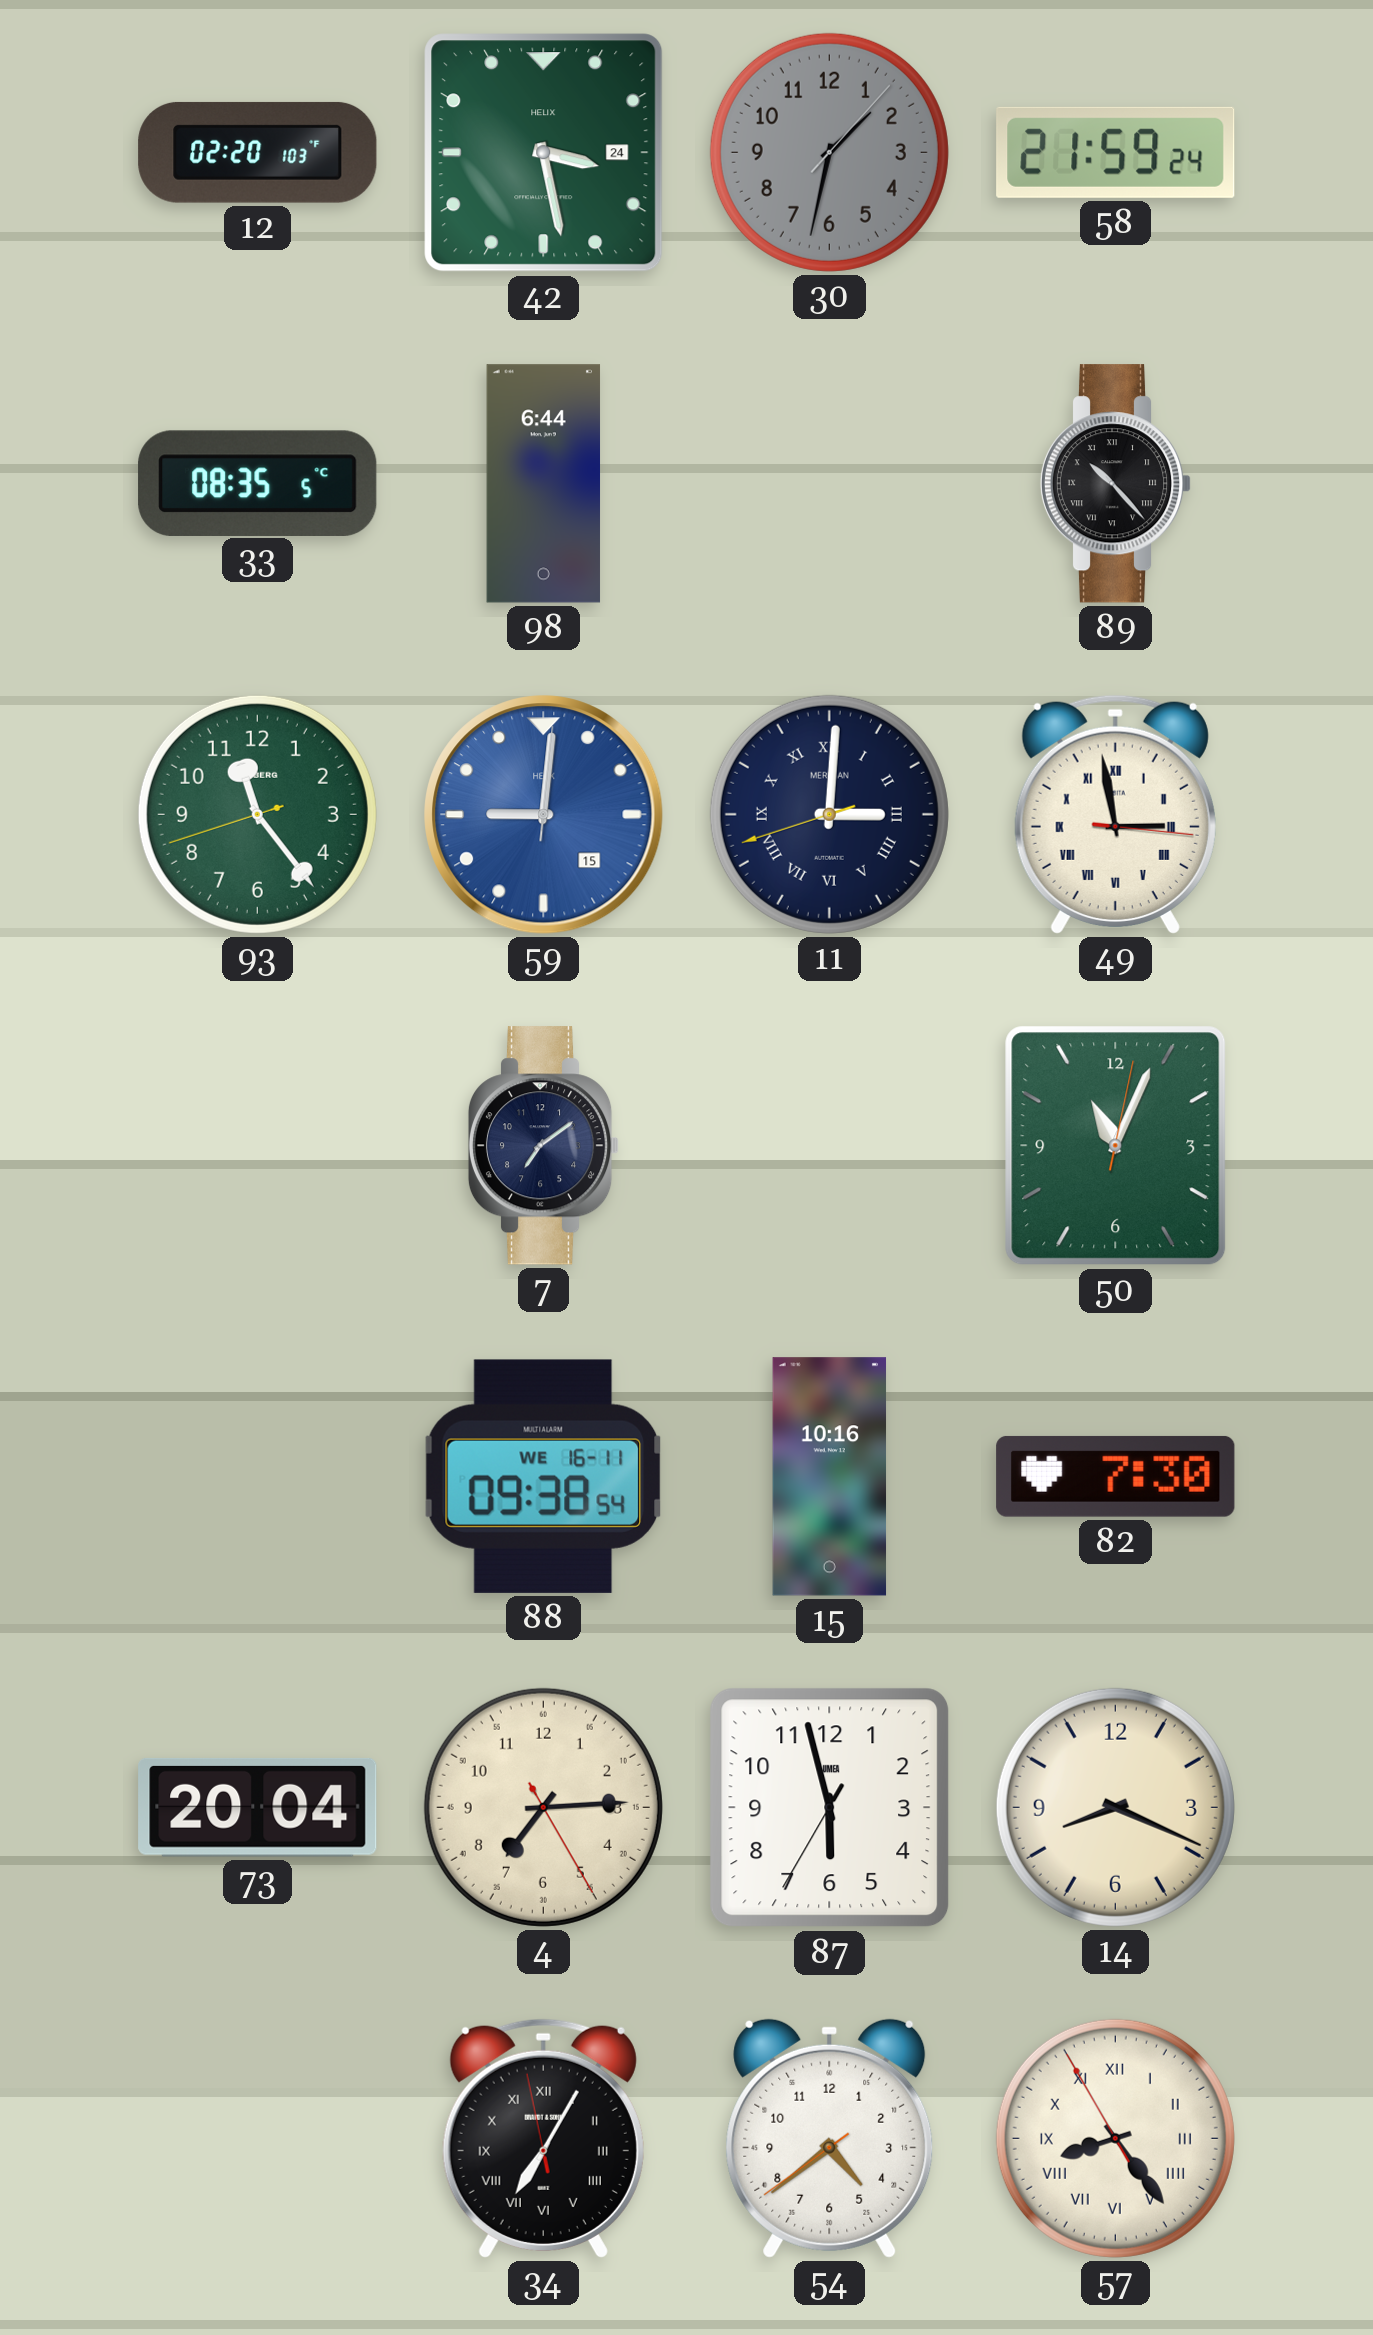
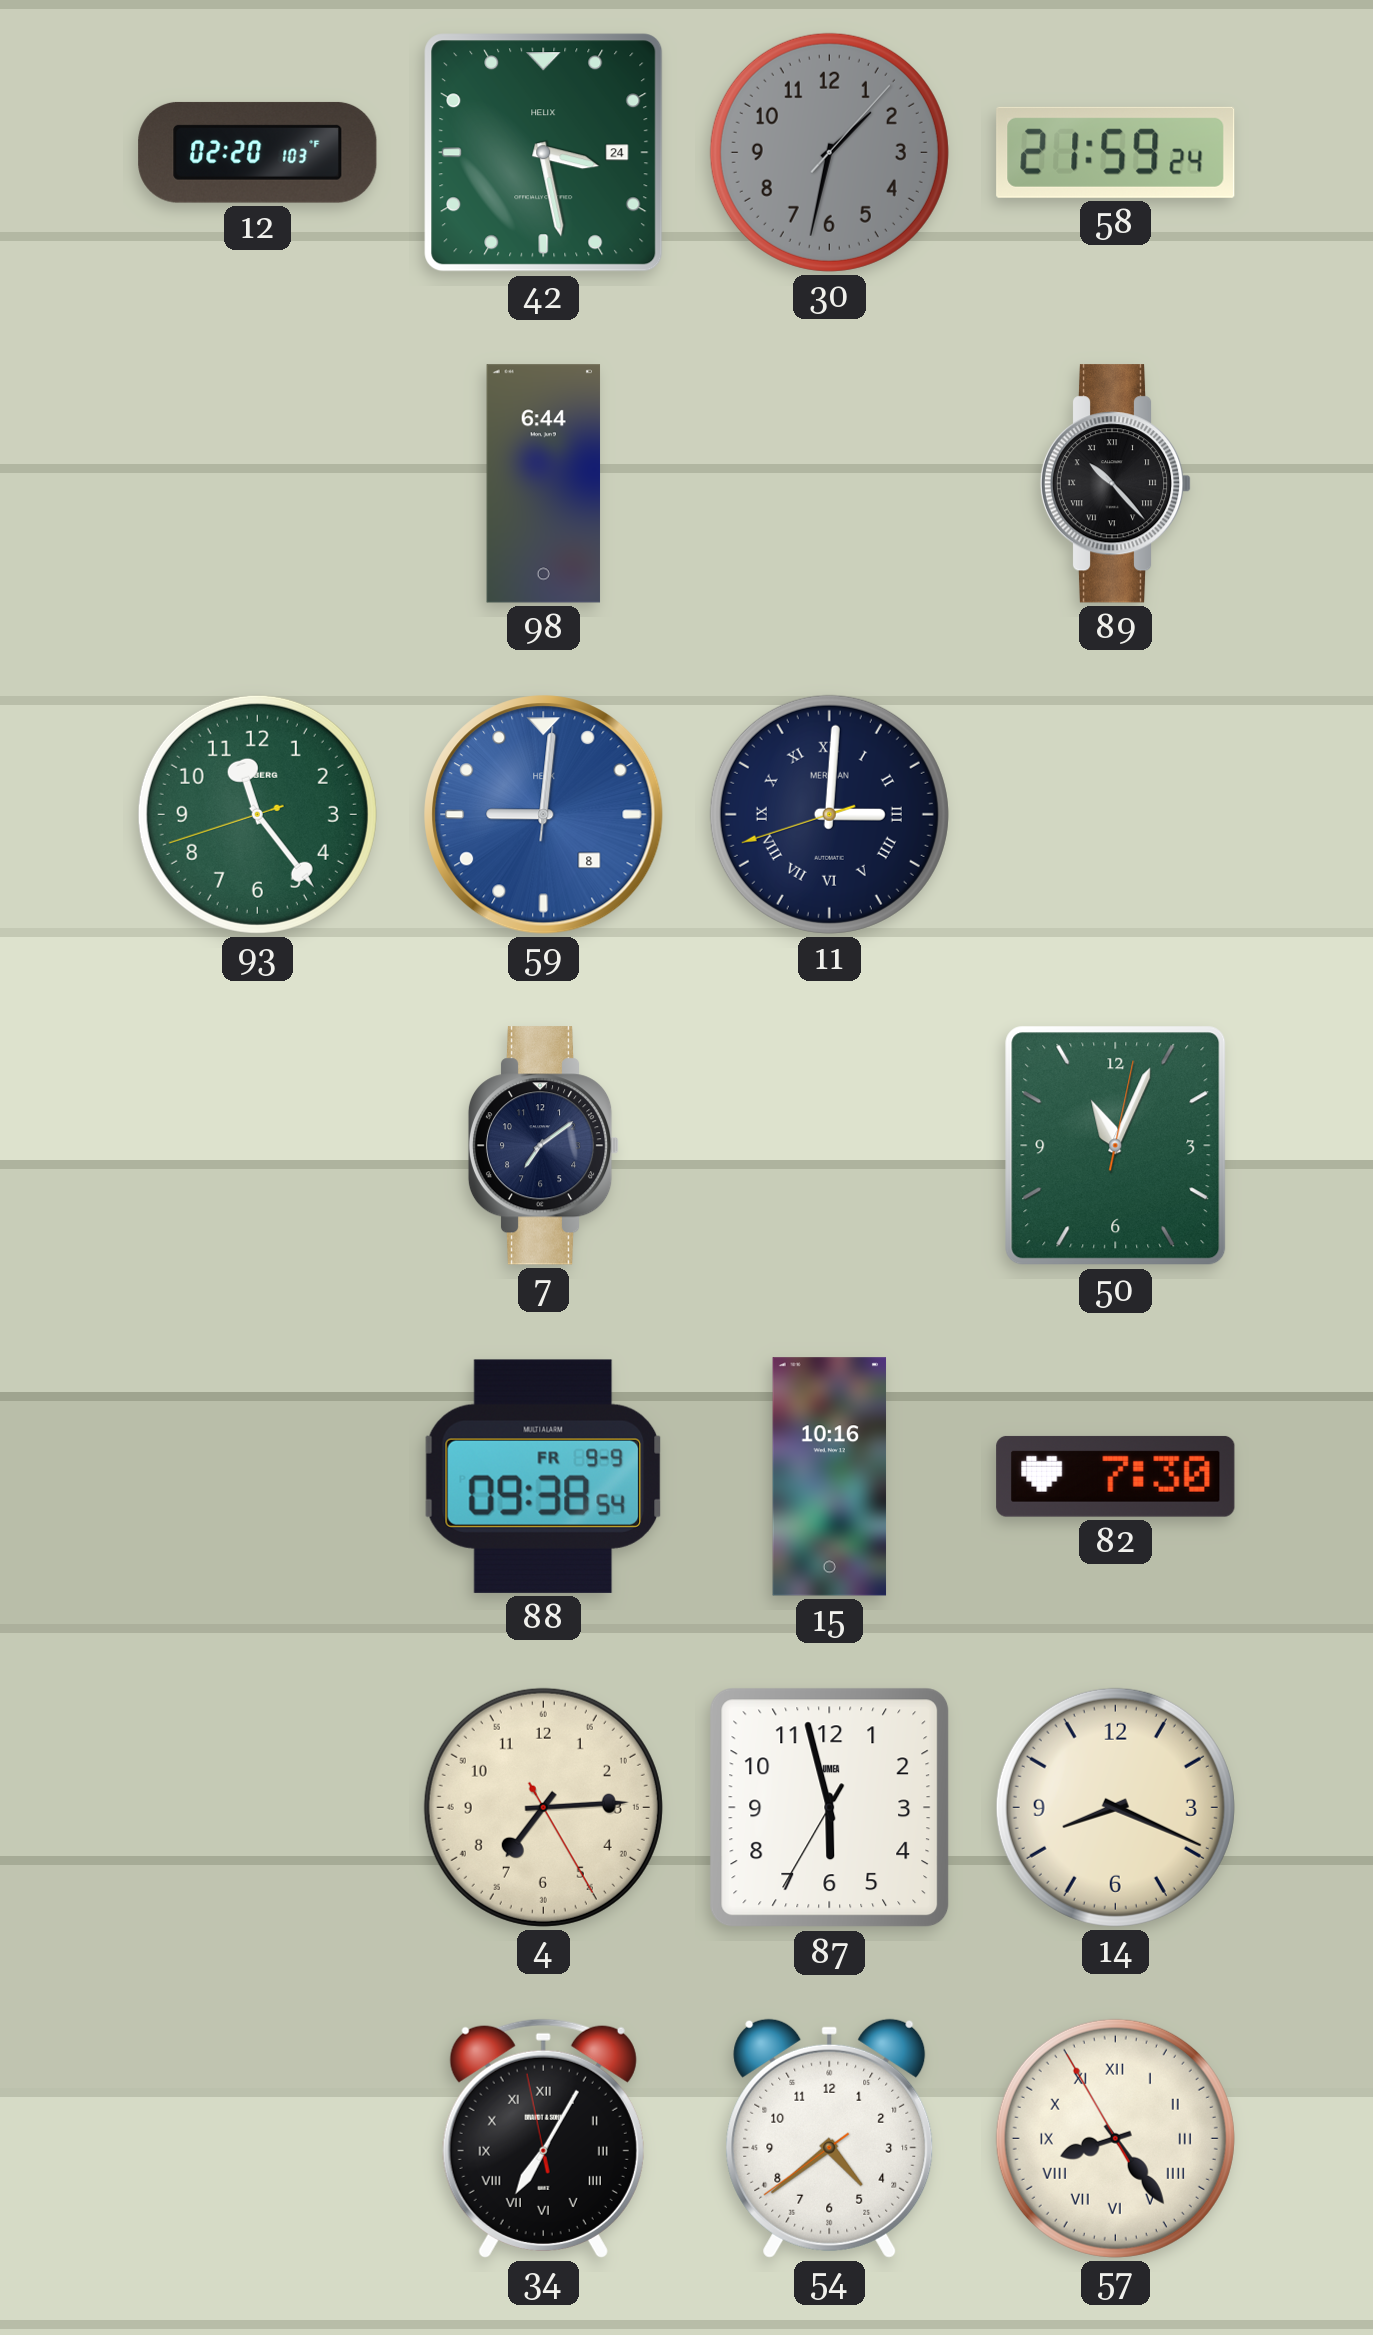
33: 08:35 -> none (258, 483)
59 date: 15 -> 8 (544, 815)
49: 2:58 -> none (1115, 814)
88 date: WE 16-11 -> FR 9-9 (544, 1476)
73: 20:04 -> none (258, 1807)
